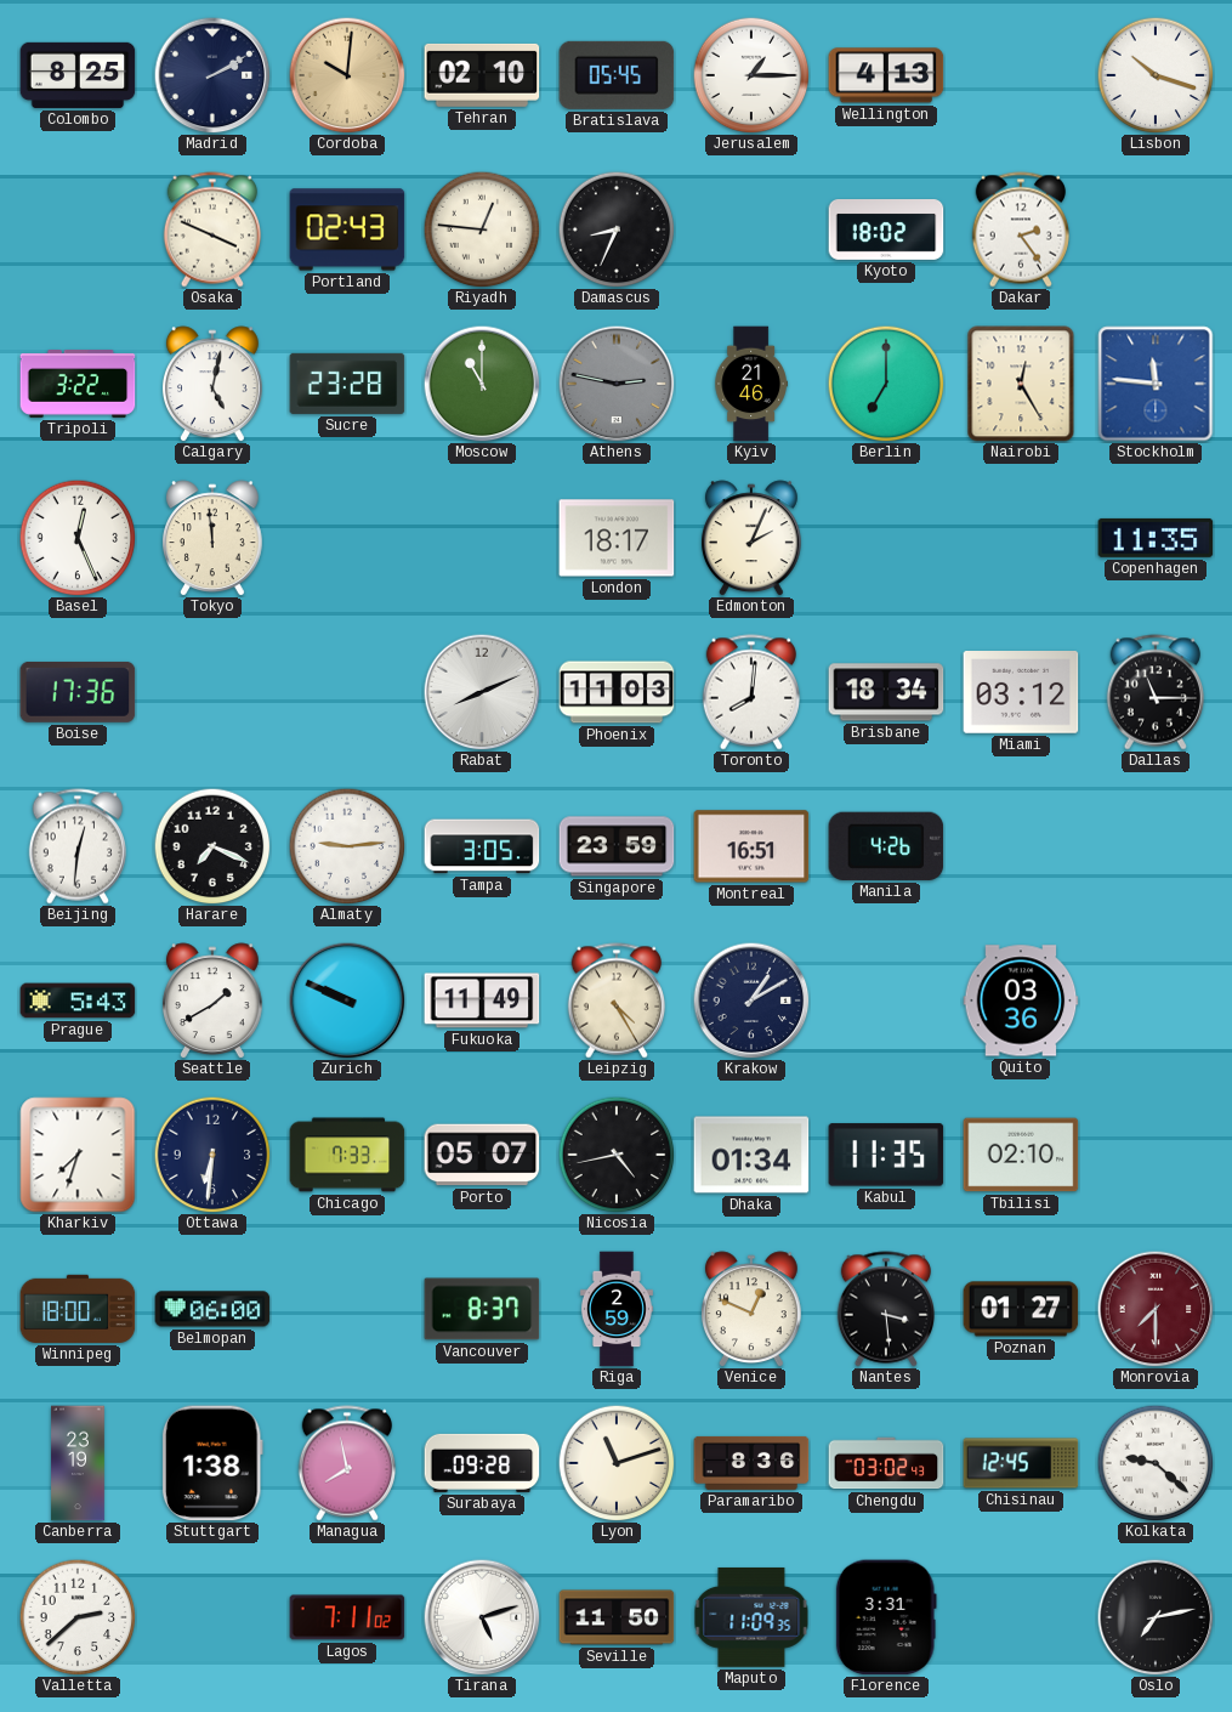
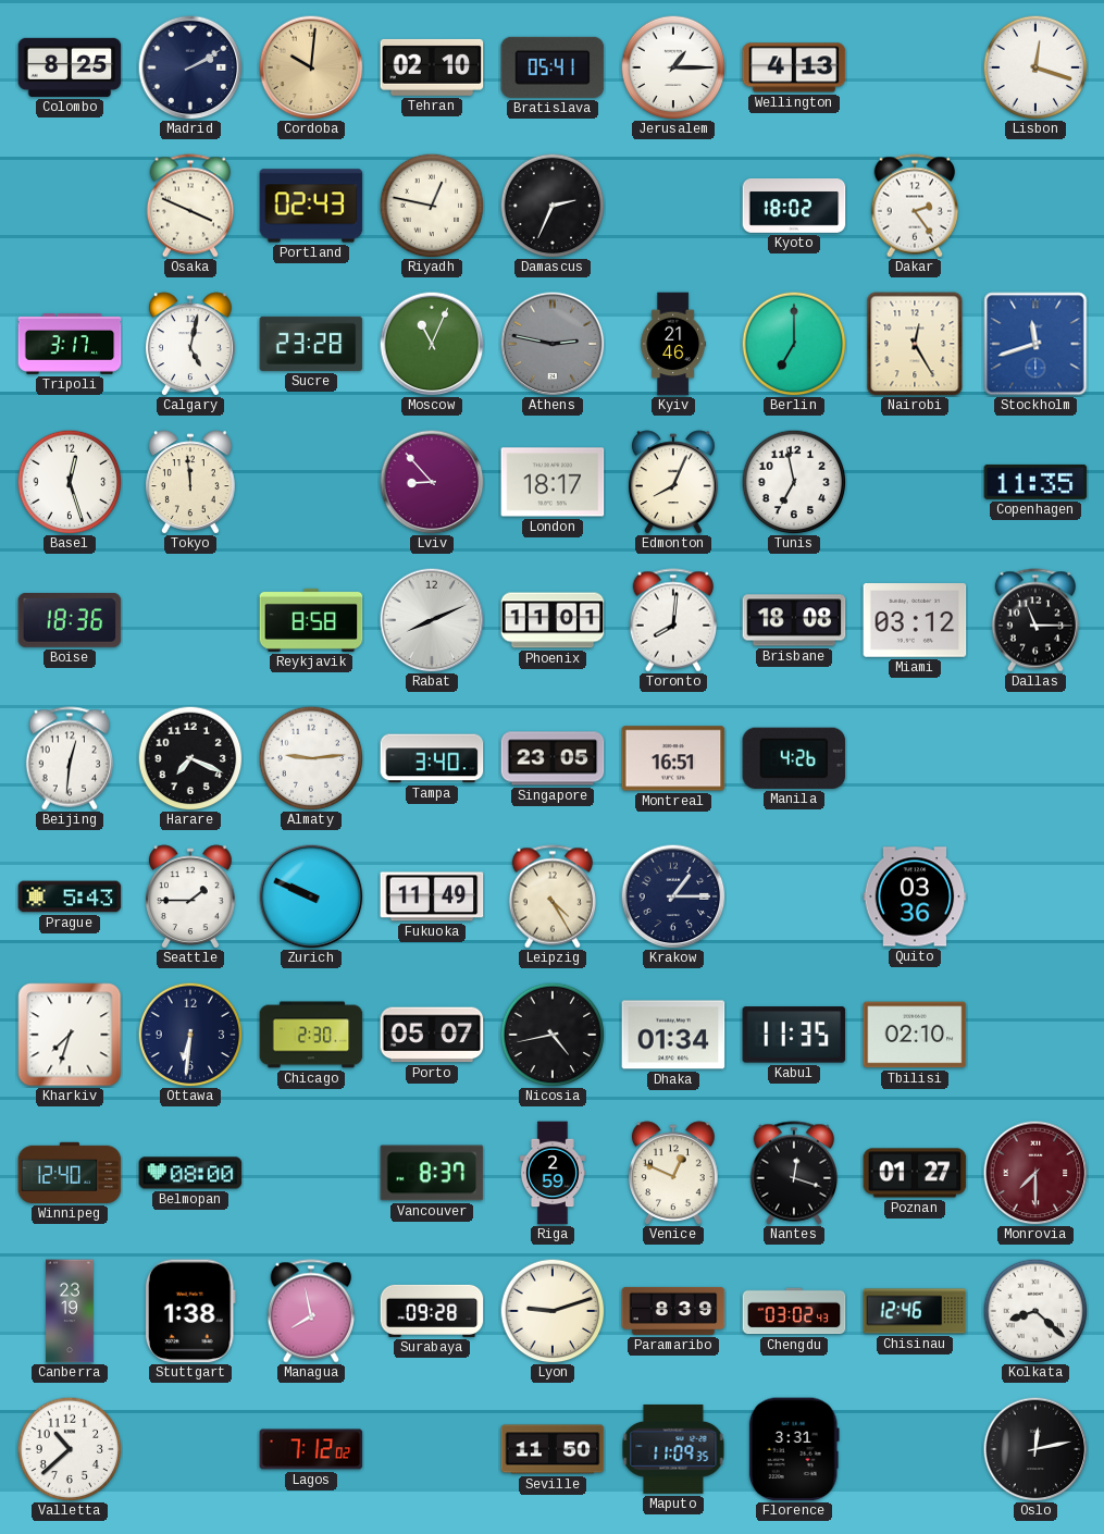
Bratislava: 05:45 -> 05:41 (553, 67)
Lisbon: 10:18 -> 12:18 (1035, 67)
Riyadh: 12:46 -> 12:47 (432, 206)
Damascus: 8:34 -> 2:34 (553, 206)
Tripoli: 3:22 -> 3:17 (70, 345)
Moscow: 11:00 -> 11:04 (432, 344)
Stockholm: 11:46 -> 11:42 (1035, 344)
Basel: 12:26 -> 12:27 (70, 482)
Lviv: none -> 8:53 (432, 482)
Edmonton: 2:04 -> 8:04 (673, 482)
Tunis: none -> 6:58 (794, 482)
Boise: 17:36 -> 18:36 (70, 620)
Reykjavik: none -> 8:58 (311, 620)
Phoenix: 11:03 -> 11:01 (553, 620)
Brisbane: 18:34 -> 18:08 (794, 620)
Tampa: 3:05 -> 3:40 (432, 758)
Singapore: 23:59 -> 23:05 (553, 758)
Seattle: 1:40 -> 1:45 (190, 896)
Krakow: 1:10 -> 1:15 (673, 896)
Chicago: 7:33 -> 2:30 (311, 1035)
Winnipeg: 18:00 -> 12:40 (70, 1173)
Belmopan: 06:00 -> 08:00 (190, 1173)
Nantes: 3:29 -> 12:18 (793, 1173)
Lyon: 11:12 -> 9:12 (553, 1311)
Paramaribo: 8:36 -> 8:39 (673, 1311)
Chisinau: 12:45 -> 12:46 (915, 1311)
Kolkata: 9:22 -> 8:22 (1035, 1311)
Valletta: 2:38 -> 10:38 (70, 1449)
Lagos: 7:11 -> 7:12 (311, 1449)
Tirana: 5:12 -> none (482, 1617)
Oslo: 7:13 -> 12:13 (1035, 1449)
